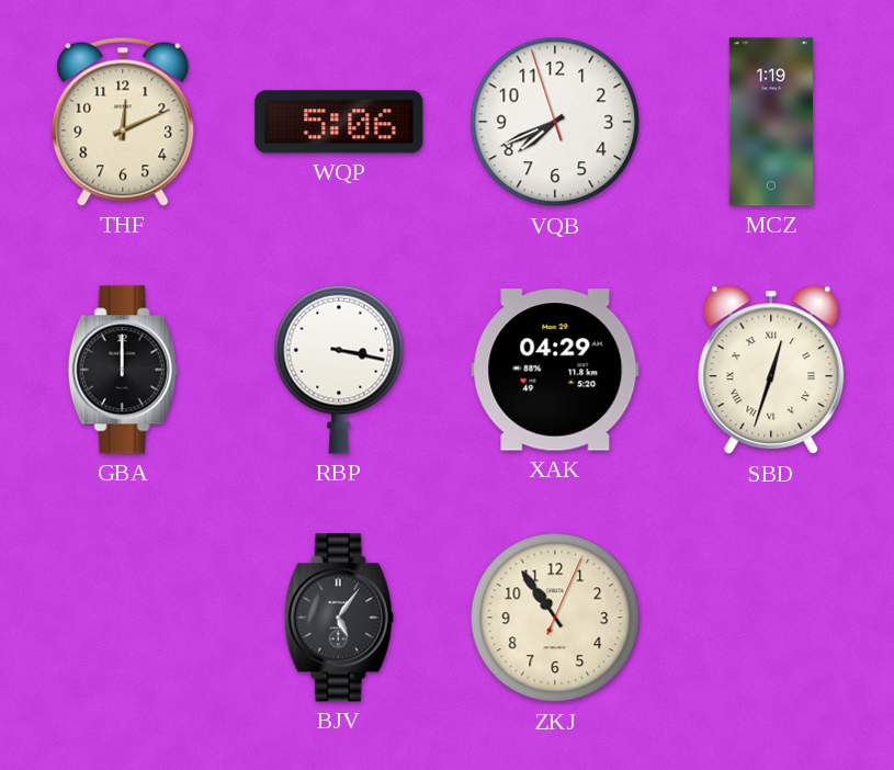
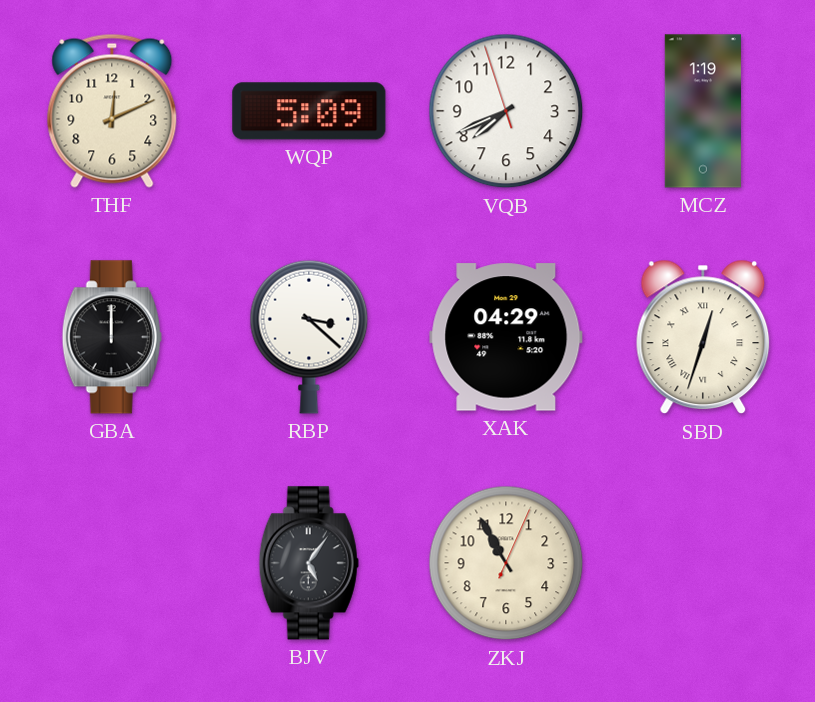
WQP: 5:06 -> 5:09 (309, 111)
RBP: 3:17 -> 3:22 (309, 337)
ZKJ: 10:54 -> 10:55 (506, 563)
